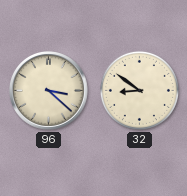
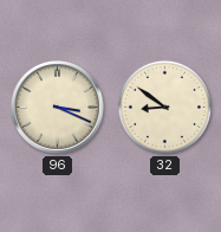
96: 3:22 -> 3:19 (58, 108)
